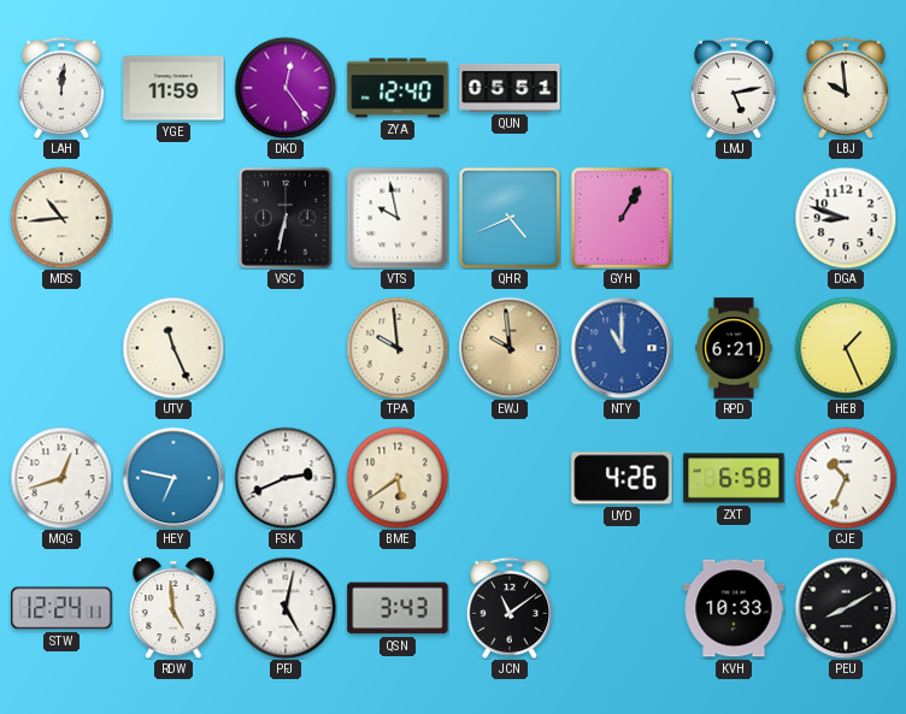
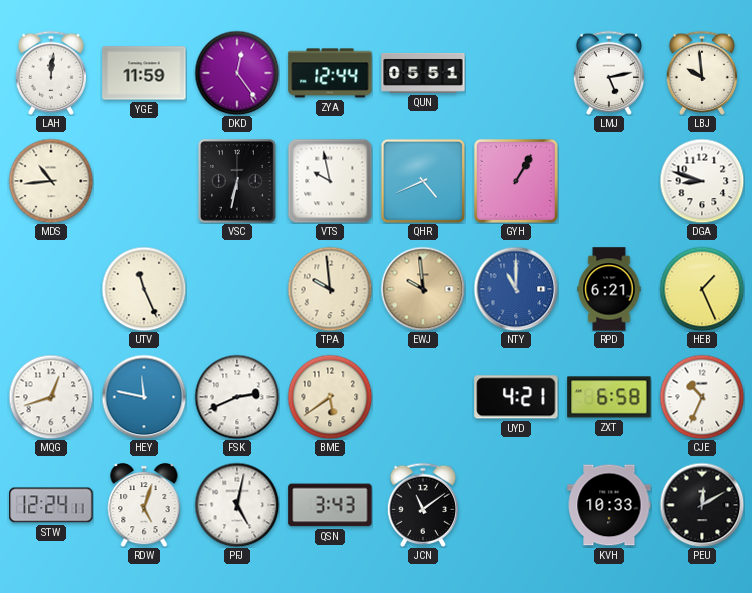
ZYA: 12:40 -> 12:44 (330, 73)
HEY: 6:47 -> 11:47 (144, 397)
UYD: 4:26 -> 4:21 (516, 397)
RDW: 4:59 -> 5:03 (144, 505)
PEU: 8:10 -> 12:10 (702, 505)
